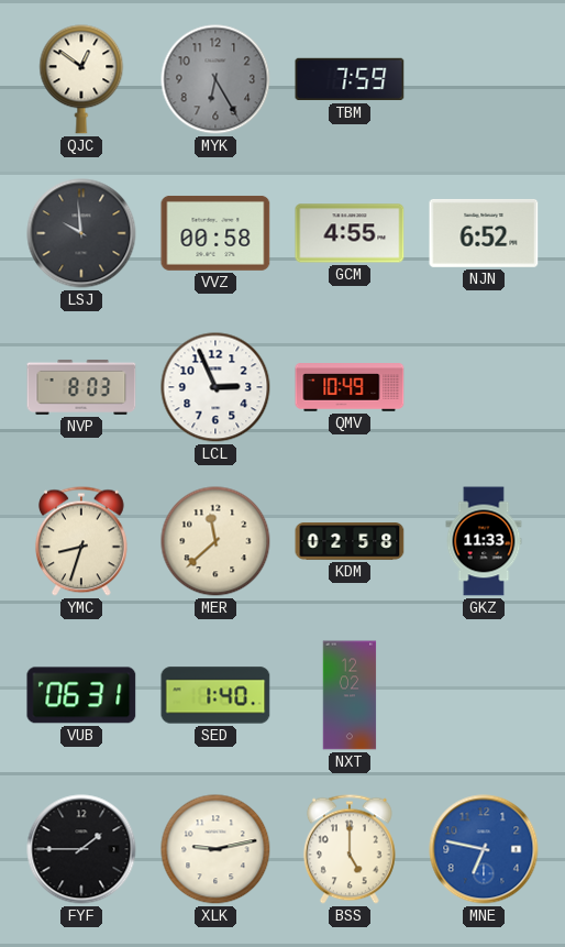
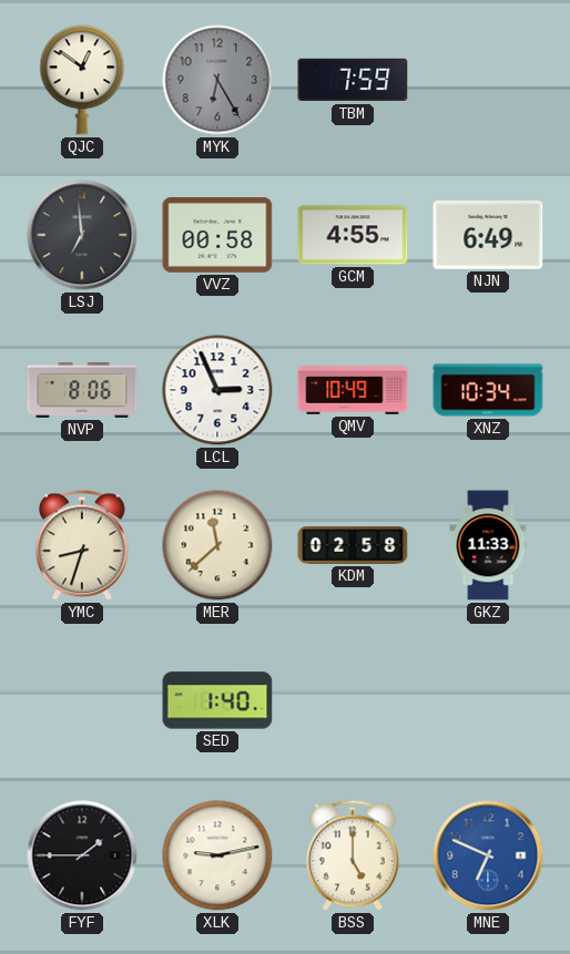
LSJ: 9:59 -> 6:59 (82, 235)
NJN: 6:52 -> 6:49 (488, 235)
NVP: 8:03 -> 8:06 (82, 390)
XNZ: none -> 10:34 (488, 390)
VUB: 06:31 -> none (81, 695)
NXT: 12:02 -> none (350, 695)
MNE: 6:47 -> 6:49 (488, 855)
